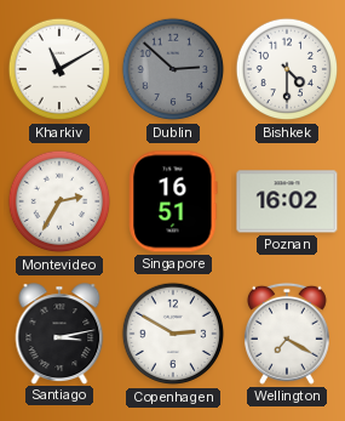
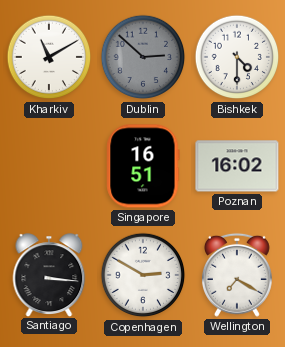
Montevideo: 2:35 -> none (59, 201)
Santiago: 3:13 -> 3:16 (49, 275)
